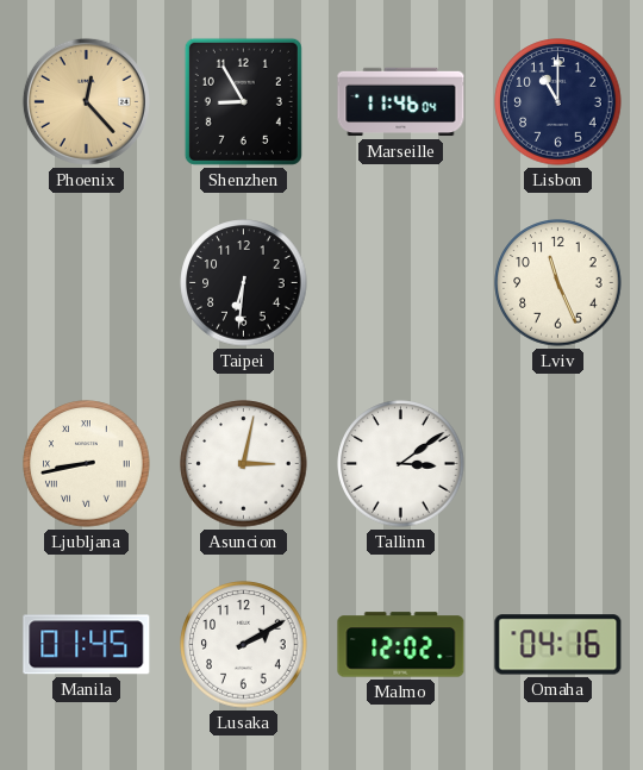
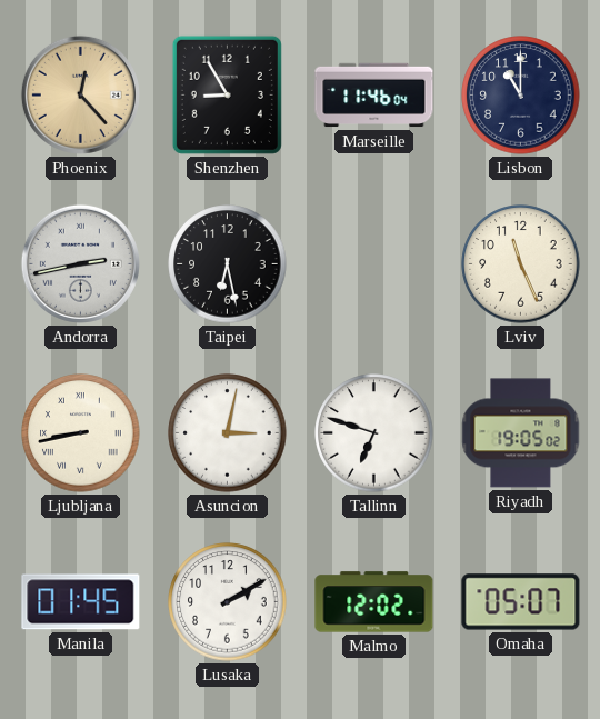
Andorra: none -> 2:43 (80, 263)
Taipei: 6:31 -> 6:28 (228, 264)
Tallinn: 3:09 -> 6:48 (374, 433)
Riyadh: none -> 19:05 (521, 433)
Omaha: 04:16 -> 05:07 (521, 602)
